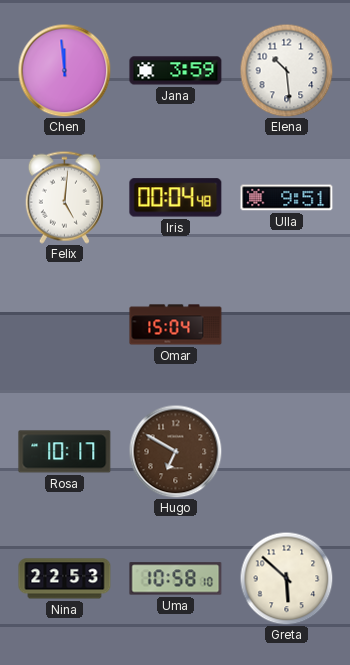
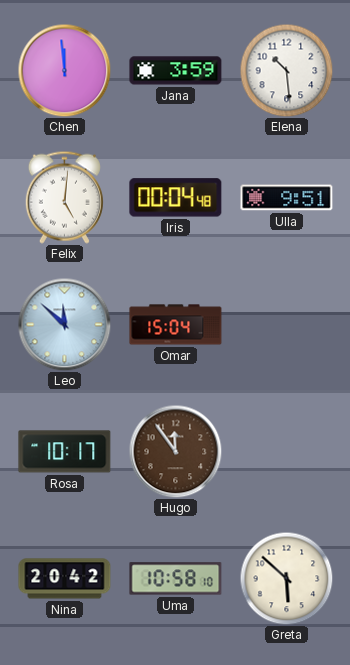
Leo: none -> 11:52 (64, 324)
Hugo: 6:50 -> 11:54 (175, 451)
Nina: 22:53 -> 20:42 (65, 579)
